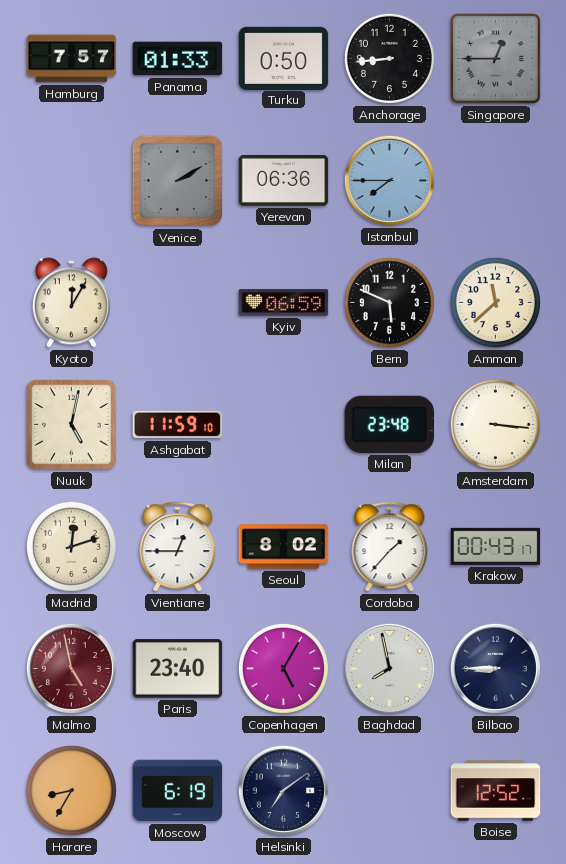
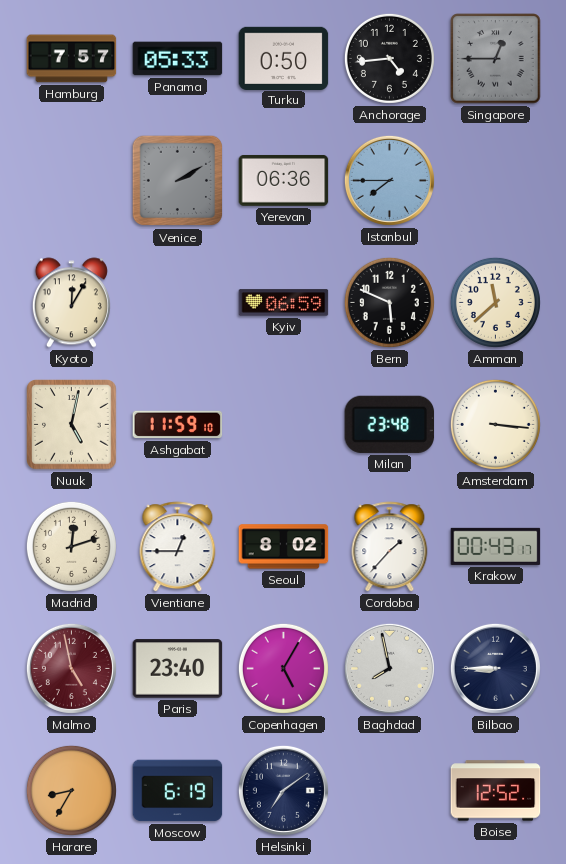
Panama: 01:33 -> 05:33 (178, 59)
Anchorage: 8:44 -> 4:44 (389, 58)
